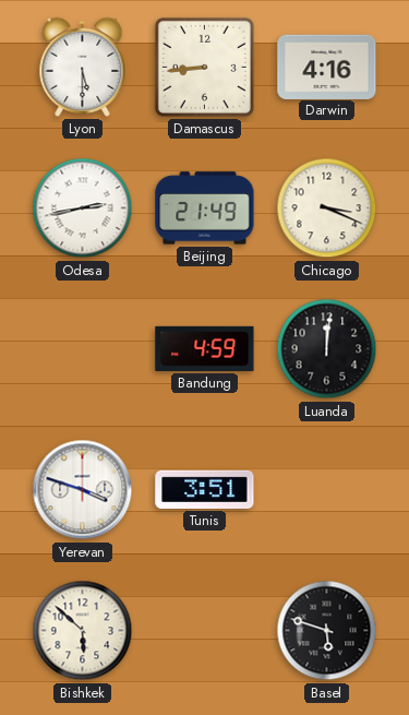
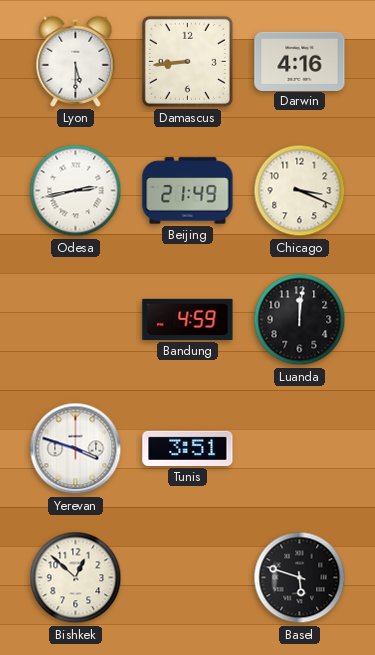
Bishkek: 5:52 -> 12:52 (76, 578)
